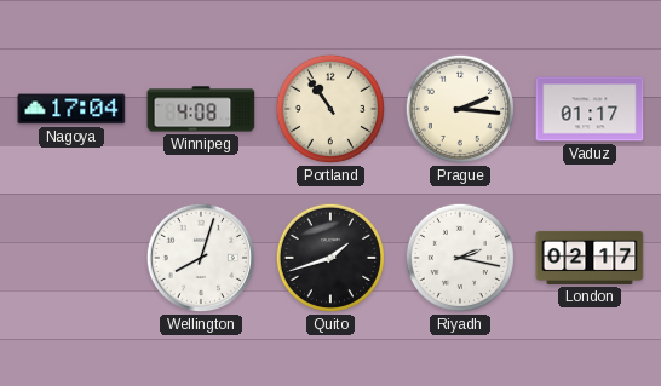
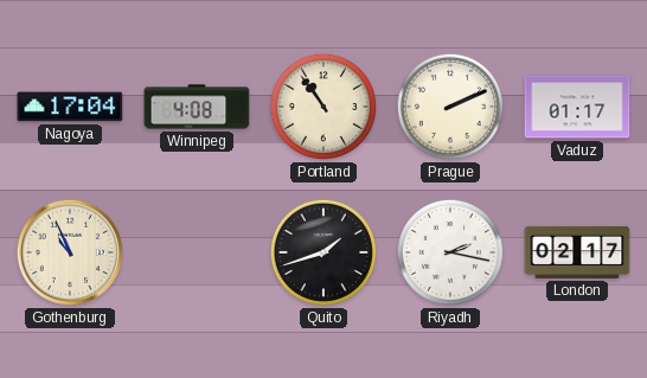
Prague: 2:16 -> 2:11 (450, 107)
Gothenburg: none -> 10:56 (70, 252)
Wellington: 8:03 -> none (201, 258)
